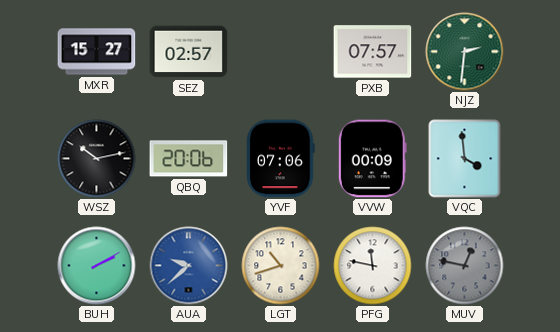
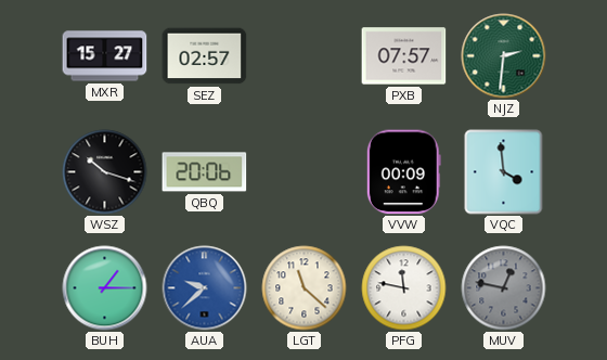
WSZ: 10:13 -> 10:18 (105, 172)
YVF: 07:06 -> none (281, 159)
BUH: 2:10 -> 1:15 (105, 288)
LGT: 10:42 -> 11:22 (305, 288)
